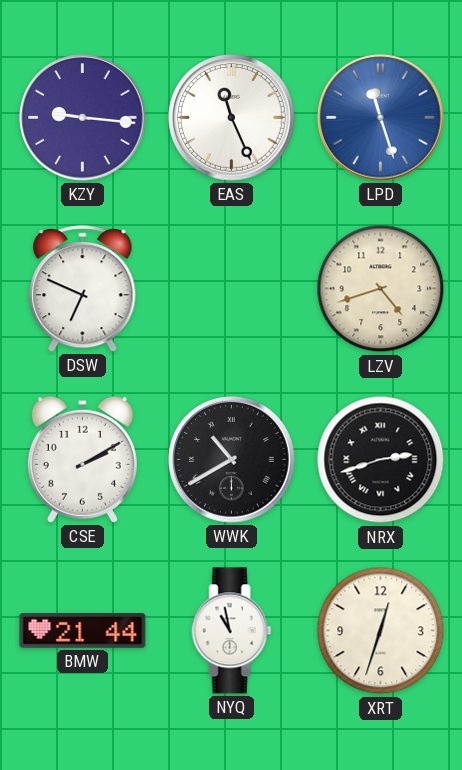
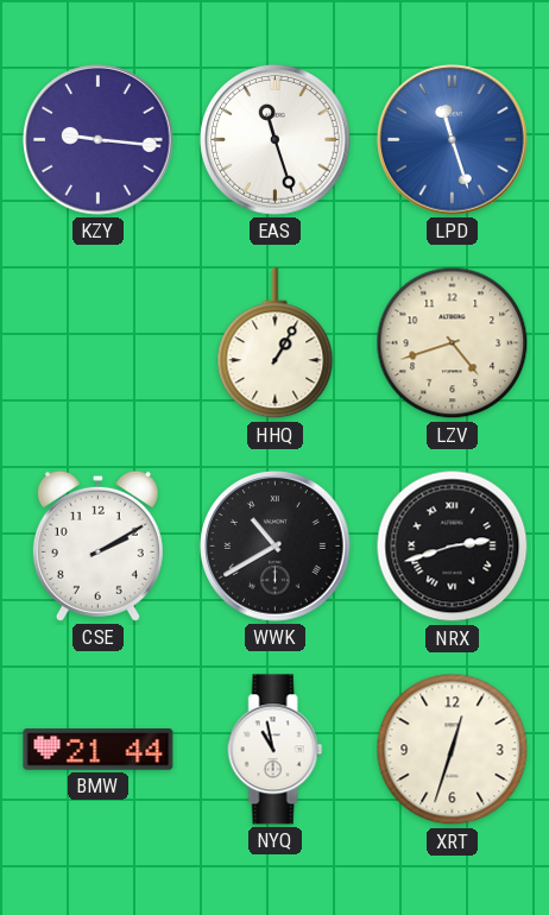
EAS: 11:26 -> 11:27 (276, 140)
DSW: 6:49 -> none (83, 289)
HHQ: none -> 1:05 (276, 343)
